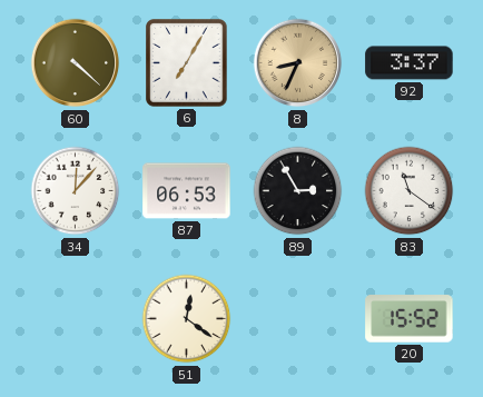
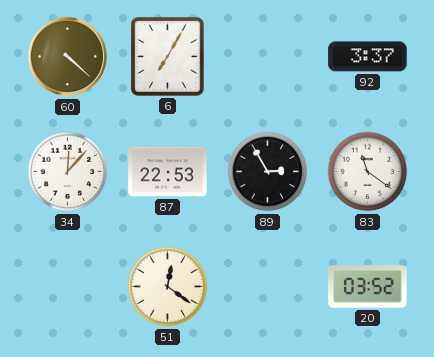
8: 8:34 -> none (298, 63)
87: 06:53 -> 22:53 (168, 172)
20: 15:52 -> 03:52 (368, 287)
